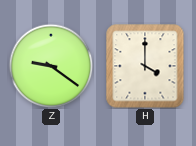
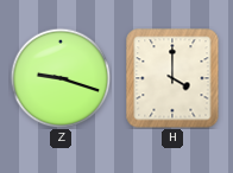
Z: 9:21 -> 9:18 (61, 78)
